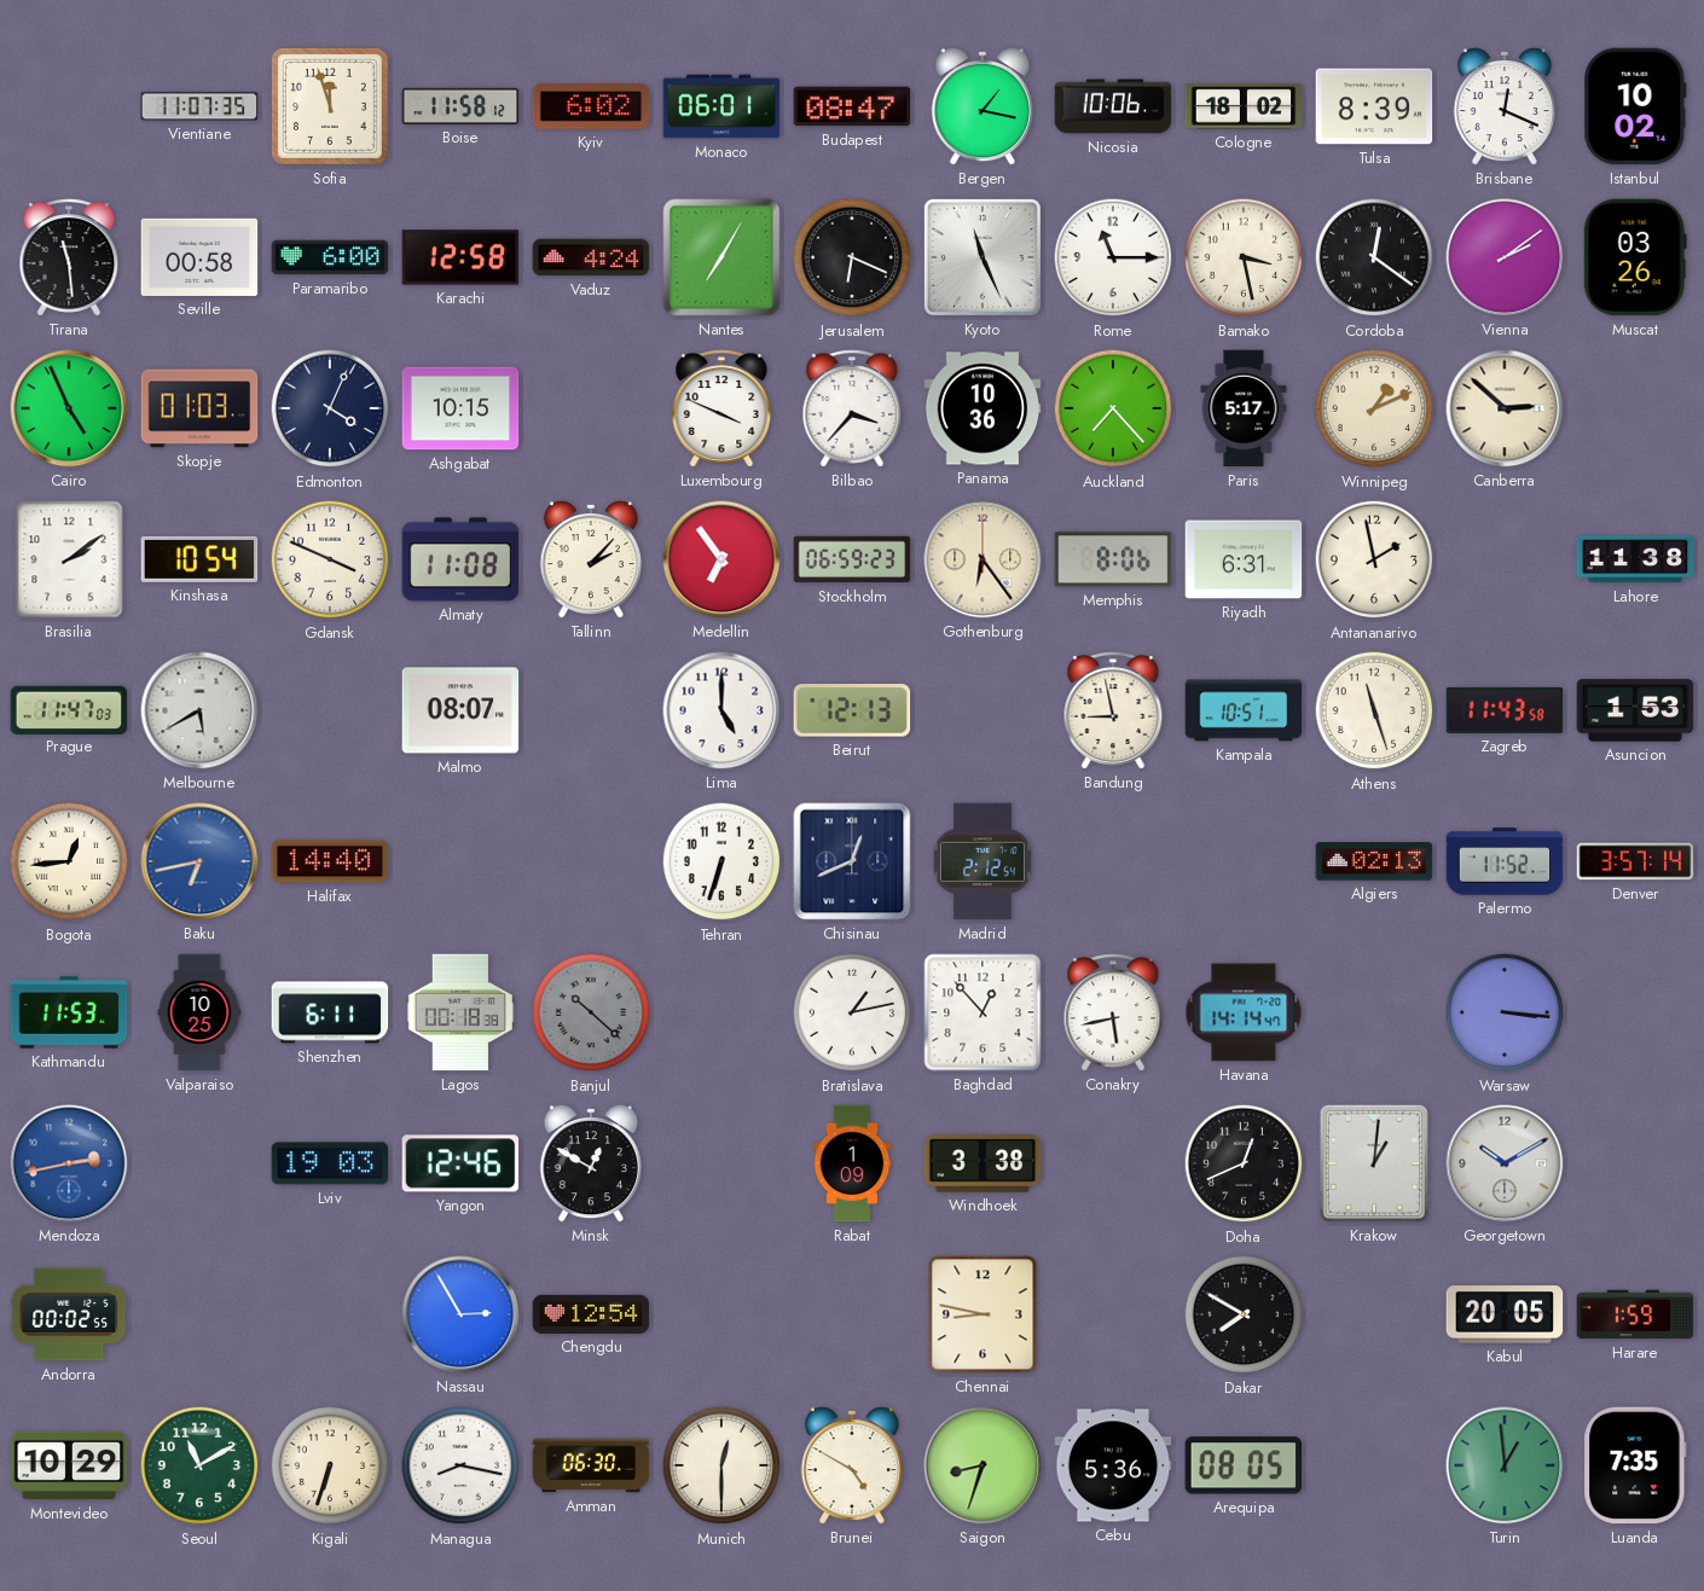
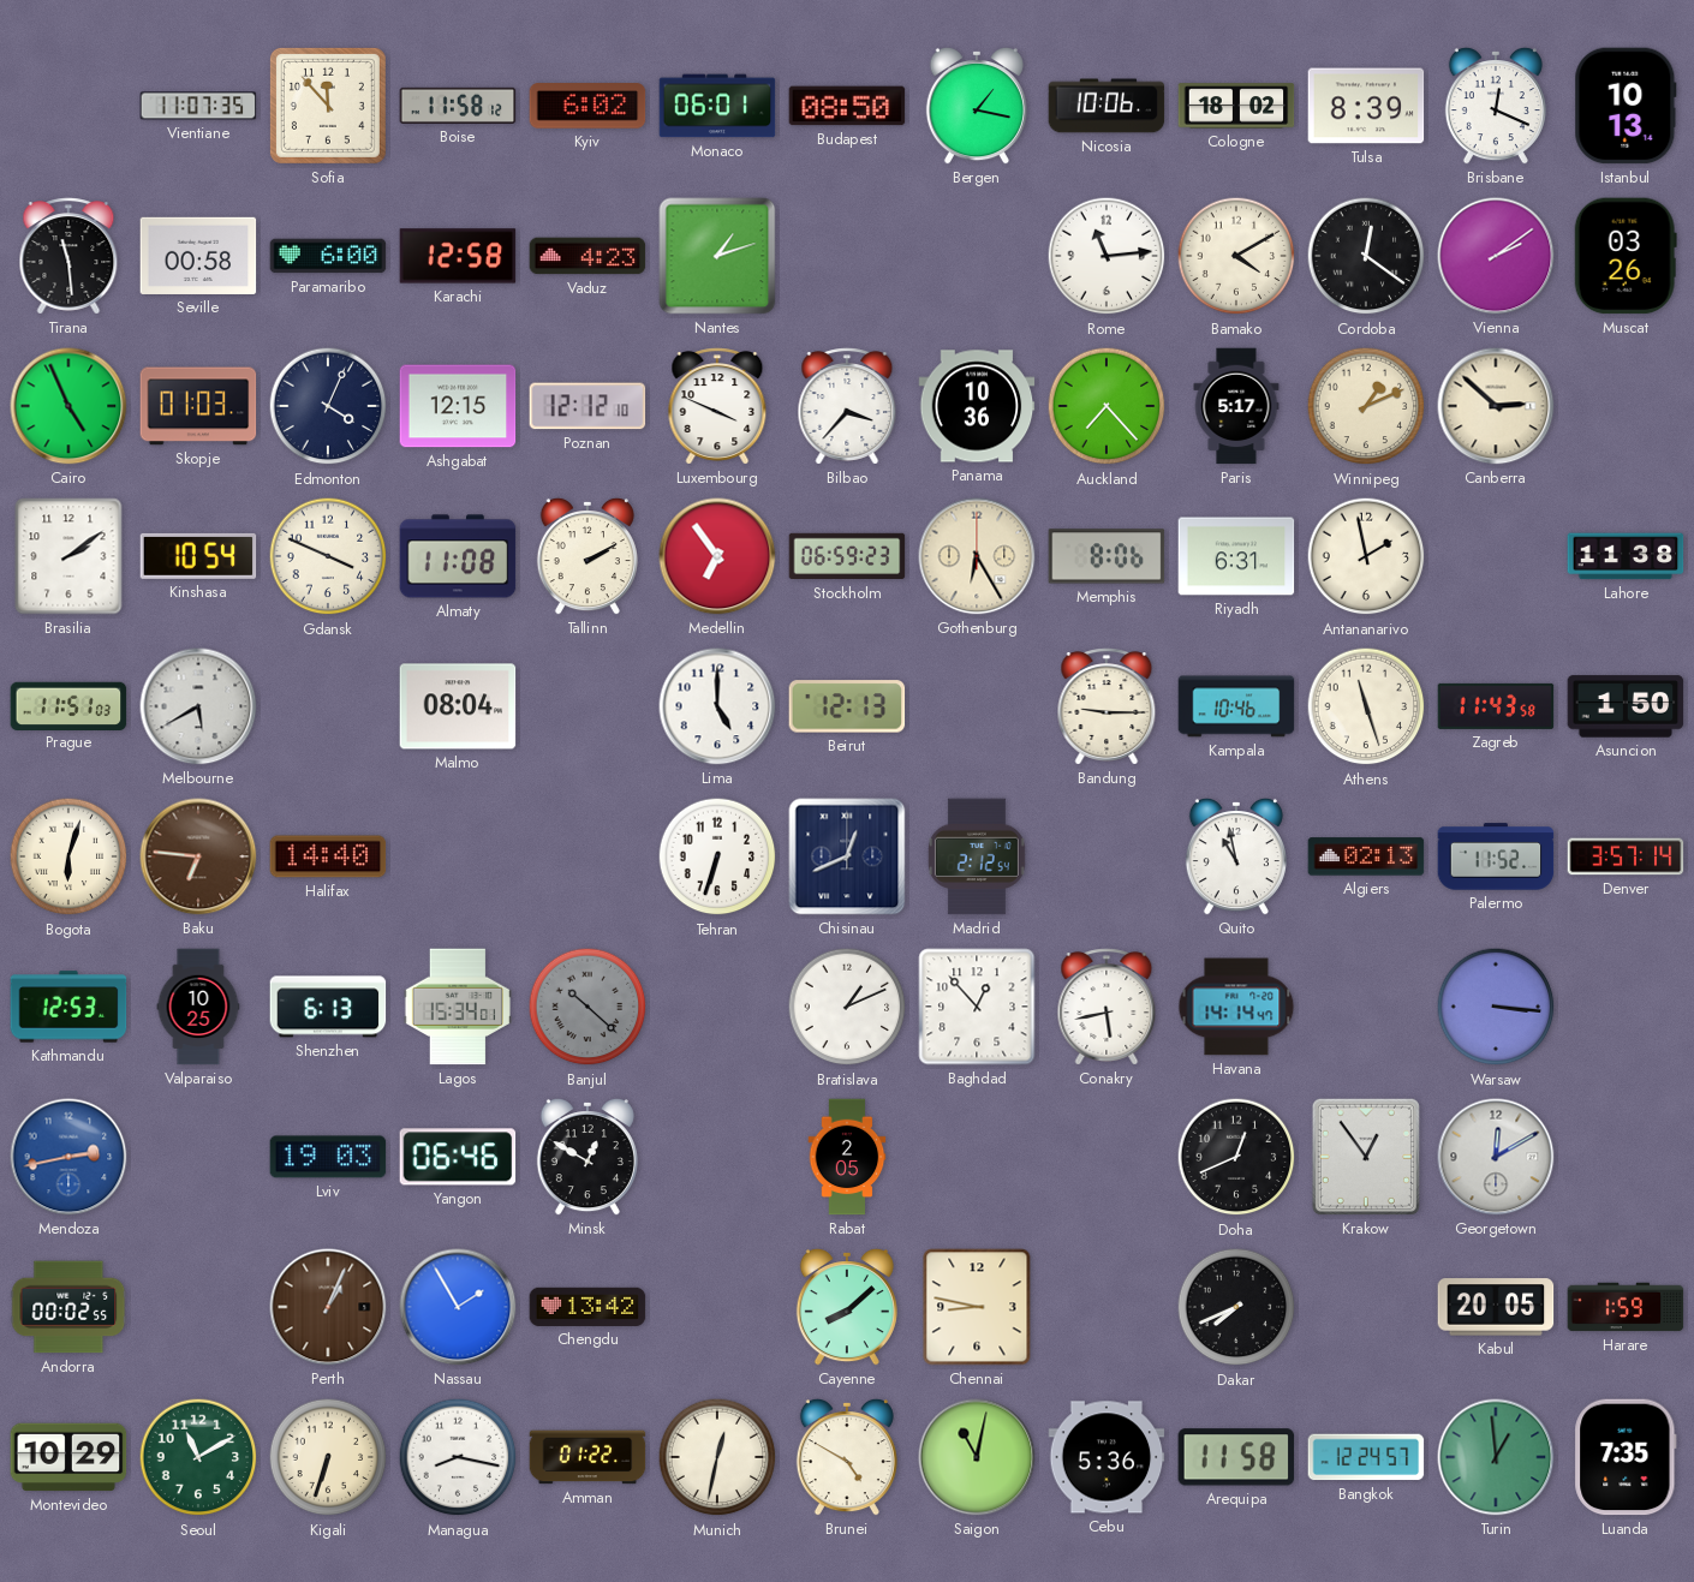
Sofia: 11:57 -> 11:53 (328, 106)
Budapest: 08:47 -> 08:50 (847, 106)
Istanbul: 10:02 -> 10:13 (1626, 106)
Vaduz: 4:24 -> 4:23 (587, 256)
Nantes: 7:05 -> 1:12 (717, 256)
Jerusalem: 6:19 -> none (852, 257)
Kyoto: 11:26 -> none (983, 257)
Rome: 11:15 -> 11:14 (1107, 256)
Bamako: 3:28 -> 4:10 (1236, 256)
Ashgabat: 10:15 -> 12:15 (458, 406)
Poznan: none -> 12:12 (587, 406)
Tallinn: 2:07 -> 2:10 (587, 556)
Gothenburg: 6:24 -> 6:25 (977, 556)
Prague: 11:47 -> 11:51 (68, 705)
Malmo: 08:07 -> 08:04 (458, 706)
Bandung: 8:58 -> 9:15 (1107, 706)
Kampala: 10:51 -> 10:46 (1236, 706)
Asuncion: 1:53 -> 1:50 (1626, 706)
Bogota: 12:44 -> 6:03 (68, 856)
Baku: 6:43 -> 6:46 (198, 856)
Baku dial: blue -> brown (198, 856)
Quito: none -> 10:58 (1236, 856)
Kathmandu: 11:53 -> 12:53 (68, 1007)
Shenzhen: 6:11 -> 6:13 (328, 1007)
Lagos: 00:18 -> 15:34 (458, 1007)
Bratislava: 1:13 -> 1:11 (847, 1007)
Yangon: 12:46 -> 06:46 (458, 1157)
Rabat: 1:09 -> 2:05 (847, 1157)
Windhoek: 3:38 -> none (983, 1163)
Krakow: 1:01 -> 12:54 (1366, 1157)
Georgetown: 10:10 -> 12:10 (1496, 1157)
Perth: none -> 1:04 (328, 1307)
Nassau: 2:55 -> 1:55 (458, 1307)
Chengdu: 12:54 -> 13:42 (587, 1307)
Cayenne: none -> 8:08 (847, 1307)
Dakar: 7:50 -> 7:41 (1236, 1307)
Amman: 06:30 -> 01:22 (587, 1457)
Munich: 12:30 -> 12:32 (717, 1457)
Saigon: 8:33 -> 11:02 (977, 1457)
Arequipa: 08:05 -> 11:58 (1236, 1457)
Bangkok: none -> 12:24 (1366, 1457)
